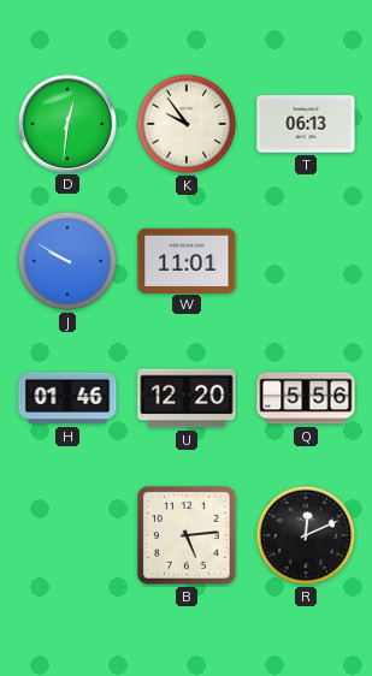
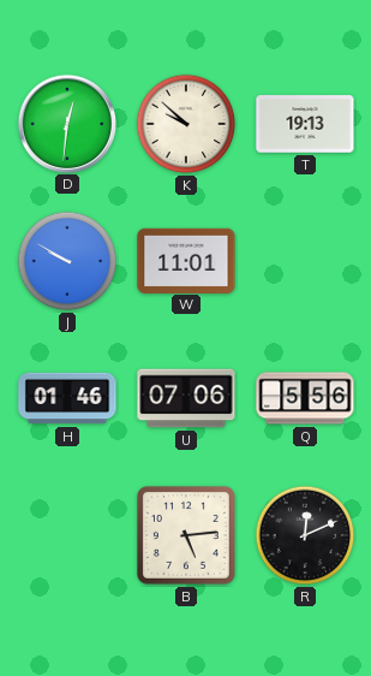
K: 9:54 -> 9:52 (186, 124)
T: 06:13 -> 19:13 (305, 124)
U: 12:20 -> 07:06 (186, 398)
